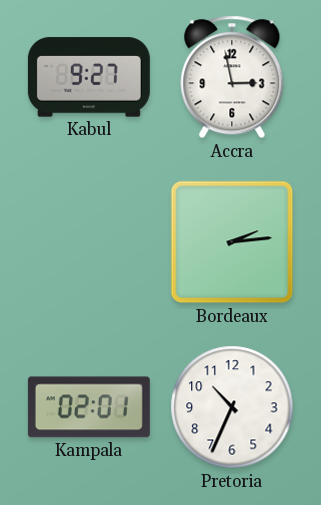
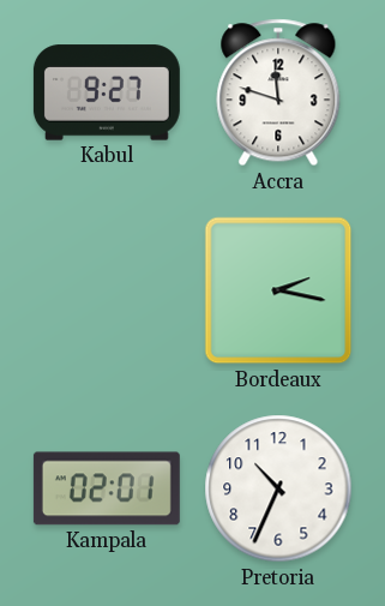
Accra: 2:58 -> 11:48 (278, 92)
Bordeaux: 2:14 -> 2:17 (278, 290)
